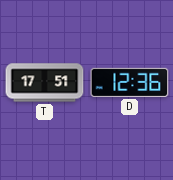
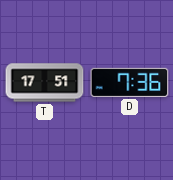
D: 12:36 -> 7:36 (130, 82)
